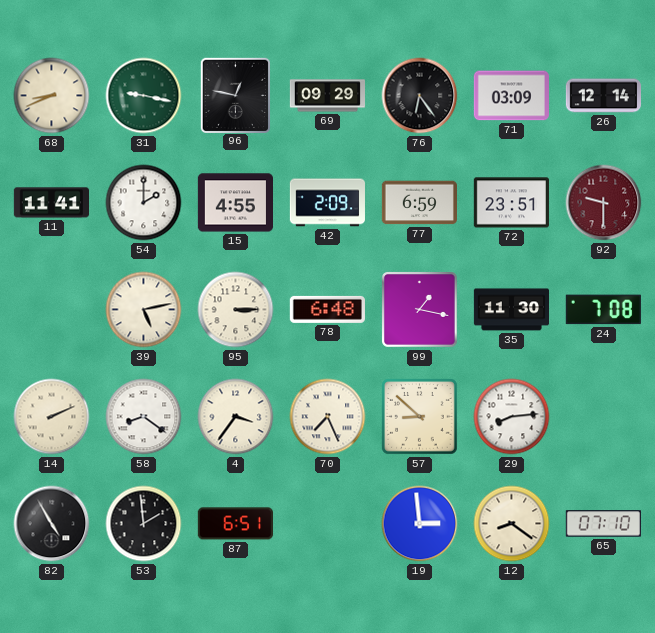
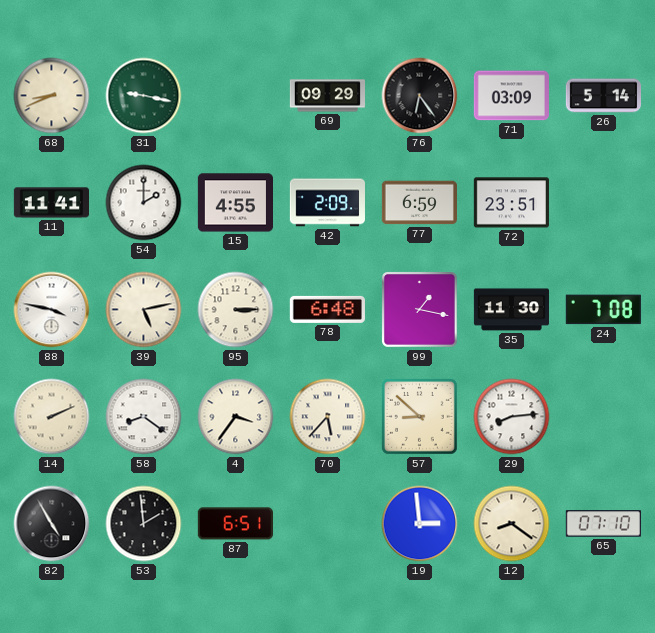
96: 12:47 -> none (235, 95)
26: 12:14 -> 5:14 (603, 96)
92: 9:30 -> none (604, 203)
88: none -> 3:47 (52, 310)
70: 7:26 -> 5:37 (328, 417)
